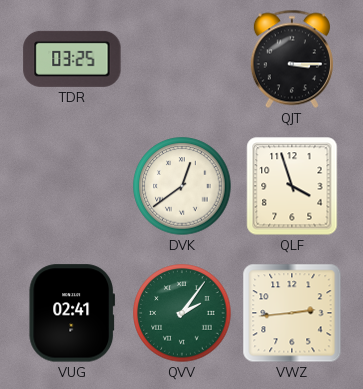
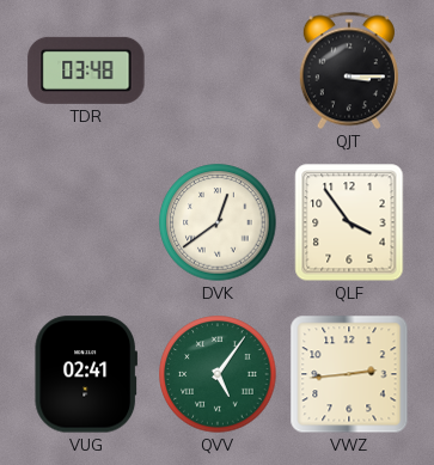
TDR: 03:25 -> 03:48 (86, 71)
QLF: 3:57 -> 3:54 (349, 222)
QVV: 2:06 -> 5:06 (218, 374)
